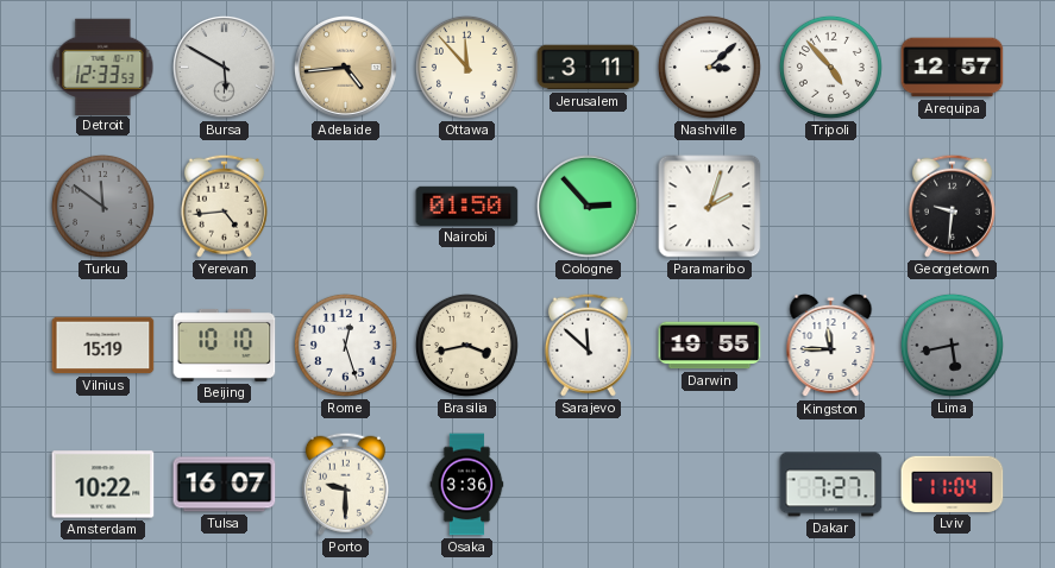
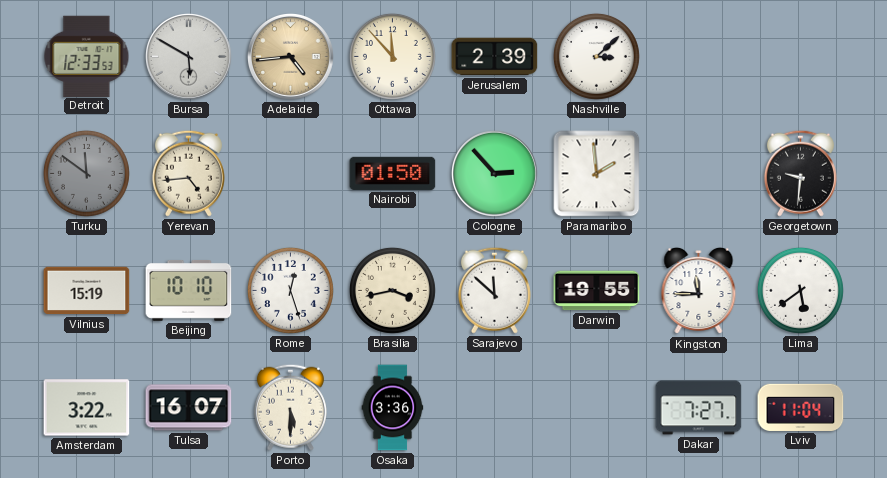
Jerusalem: 3:11 -> 2:39 (495, 57)
Tripoli: 4:53 -> none (830, 67)
Arequipa: 12:57 -> none (953, 68)
Paramaribo: 2:03 -> 1:59 (597, 174)
Lima: 5:43 -> 5:39 (800, 290)
Lima dial: grey -> white (800, 290)
Amsterdam: 10:22 -> 3:22 (87, 408)
Porto: 9:30 -> 5:30 (290, 407)
